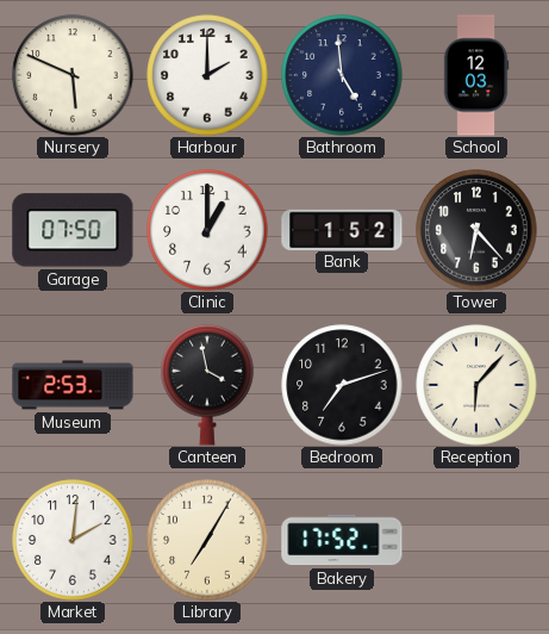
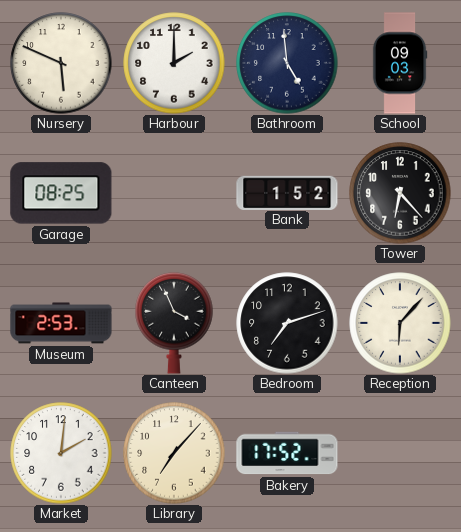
School: 12:03 -> 09:03 (400, 63)
Garage: 07:50 -> 08:25 (61, 193)
Clinic: 1:00 -> none (207, 230)
Canteen: 3:58 -> 3:56 (174, 323)
Library: 7:05 -> 7:07 (174, 453)
